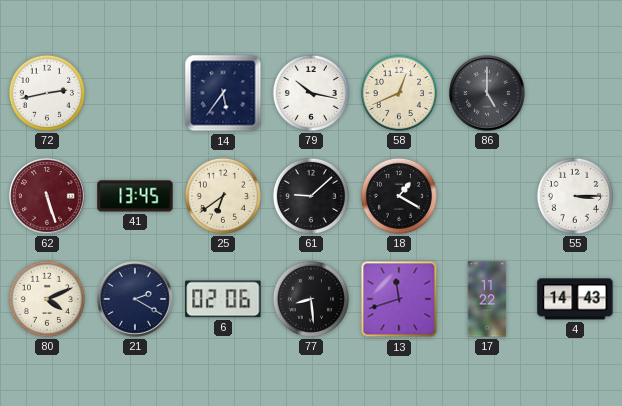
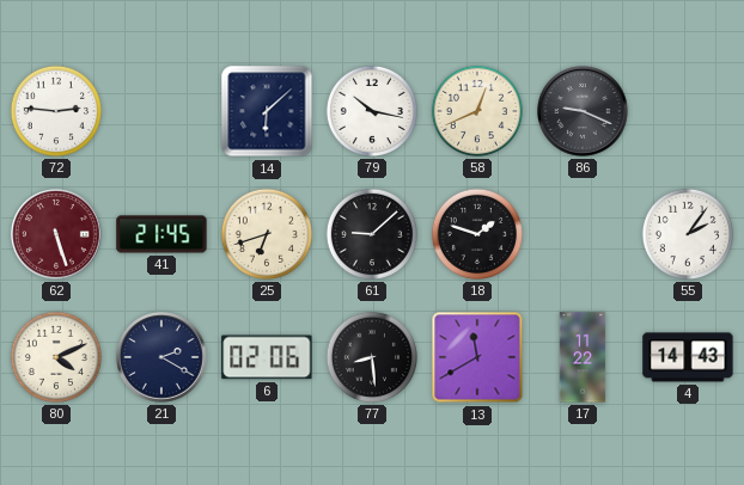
72: 2:43 -> 2:46 (56, 111)
14: 5:36 -> 6:08 (267, 111)
86: 5:00 -> 9:19 (583, 111)
41: 13:45 -> 21:45 (161, 234)
25: 6:39 -> 6:42 (267, 234)
18: 1:20 -> 1:48 (477, 234)
55: 3:15 -> 2:06 (688, 234)
13: 11:42 -> 11:40 (477, 357)
